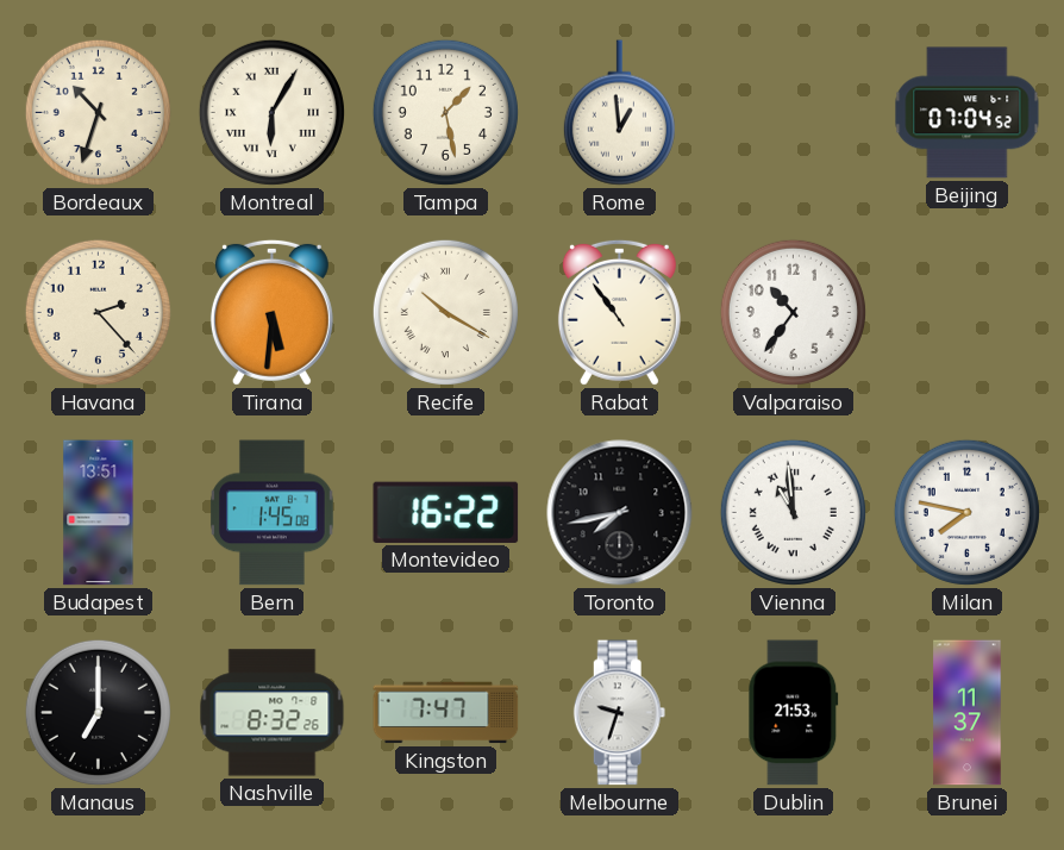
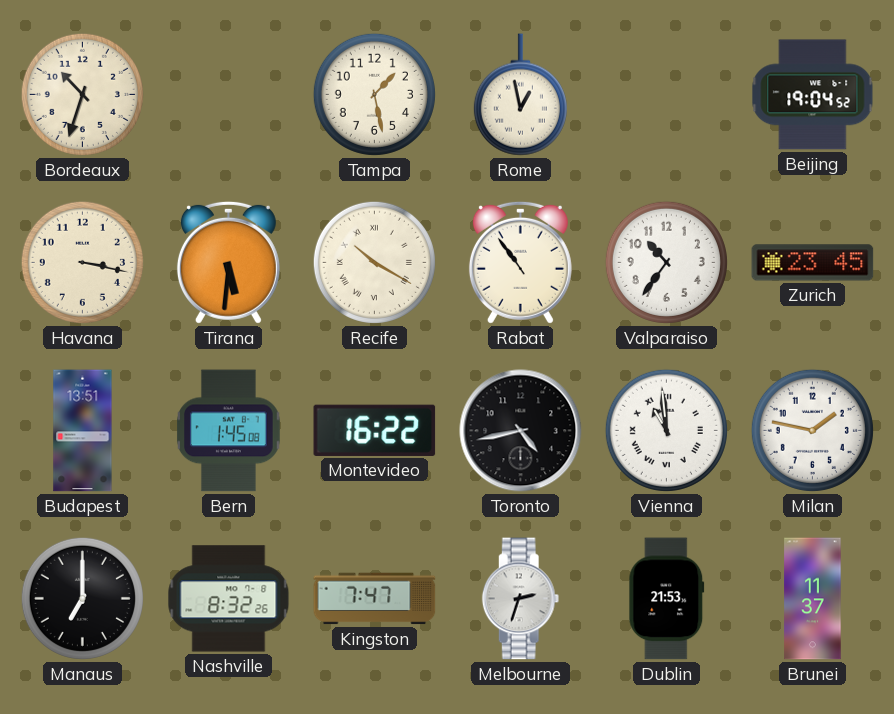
Montreal: 6:05 -> none (271, 112)
Rome: 12:59 -> 12:58 (520, 95)
Beijing: 07:04 -> 19:04 (813, 95)
Havana: 2:23 -> 3:17 (82, 262)
Zurich: none -> 23:45 (813, 263)
Toronto: 7:43 -> 4:43 (521, 431)
Milan: 7:47 -> 1:47 (812, 430)
Melbourne: 9:33 -> 2:33 (521, 599)
